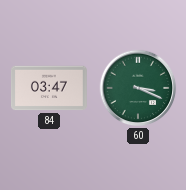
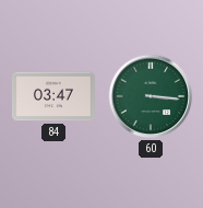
60: 3:19 -> 3:16 (151, 96)
